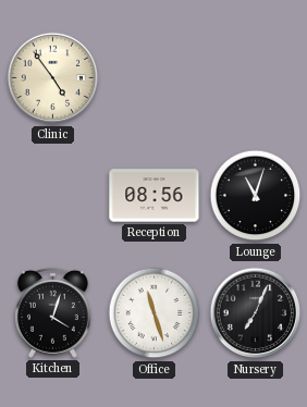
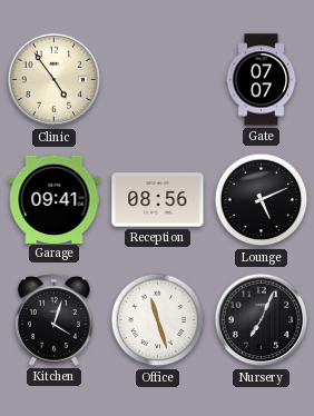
Gate: none -> 07:07 (262, 80)
Garage: none -> 09:41 (55, 199)
Lounge: 11:03 -> 5:11 (262, 200)
